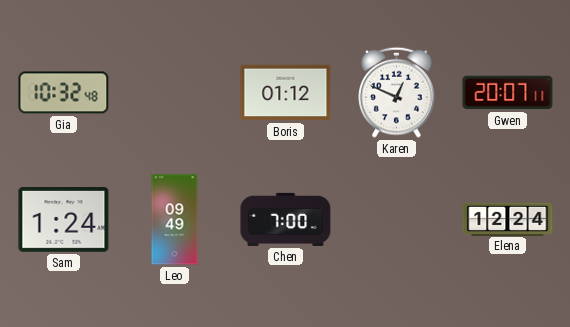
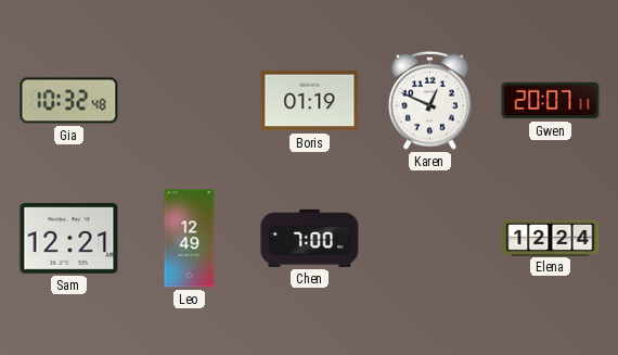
Boris: 01:12 -> 01:19 (310, 101)
Sam: 1:24 -> 12:21 (69, 239)
Leo: 09:49 -> 12:49 (190, 239)
